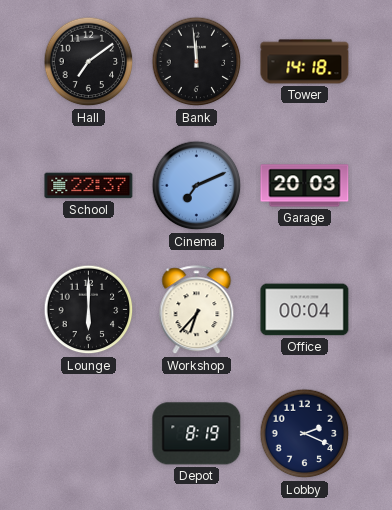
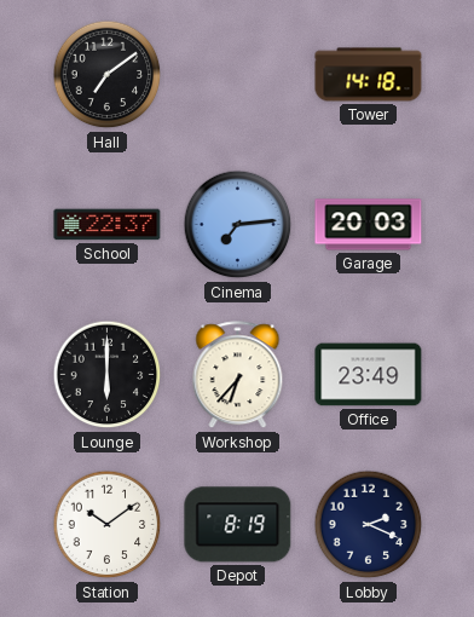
Bank: 11:59 -> none (197, 62)
Cinema: 7:11 -> 7:14 (238, 225)
Office: 00:04 -> 23:49 (369, 375)
Station: none -> 10:09 (108, 525)
